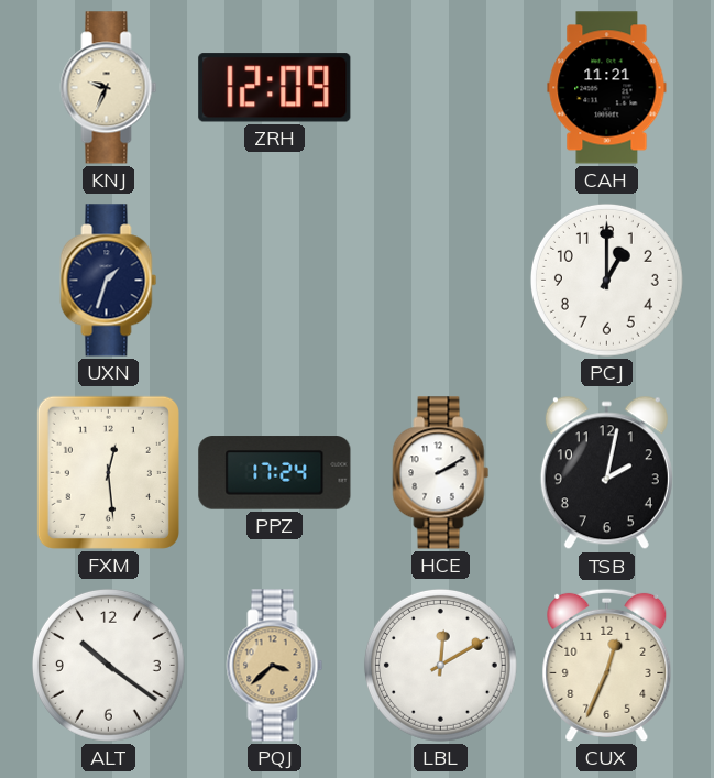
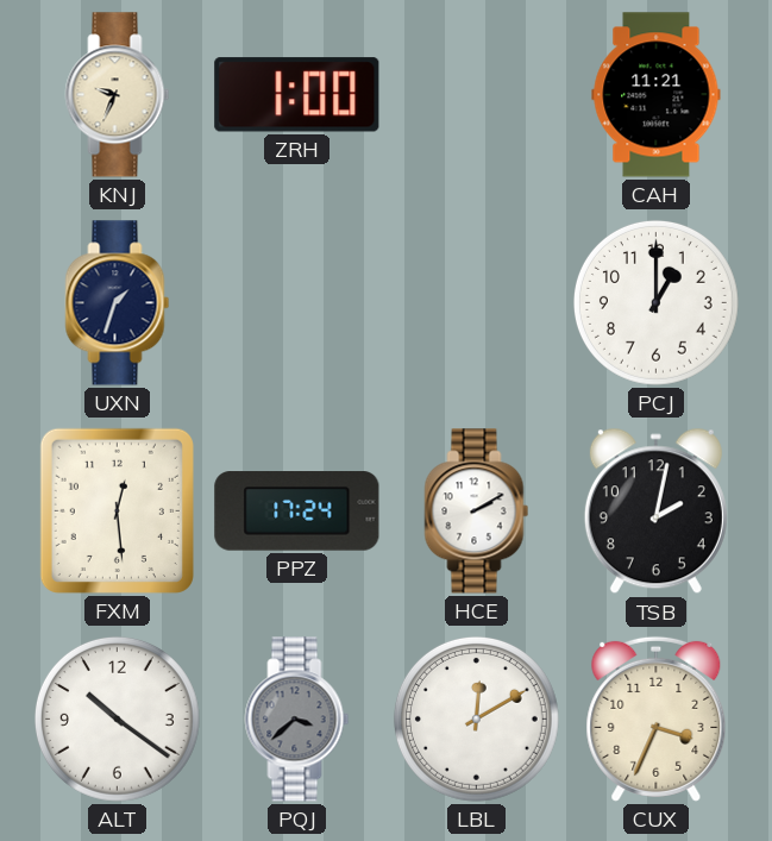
ZRH: 12:09 -> 1:00 (297, 95)
PQJ dial: champagne -> grey (297, 720)
CUX: 12:34 -> 3:34 (657, 718)
